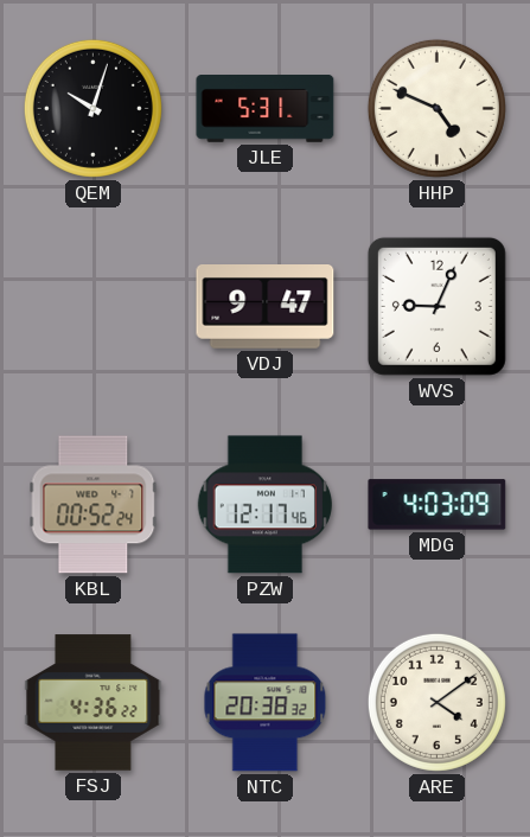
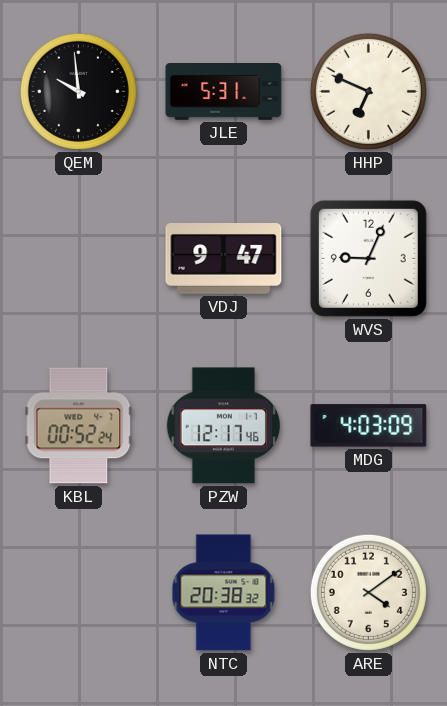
QEM: 10:03 -> 9:59 (78, 91)
HHP: 4:49 -> 6:49 (368, 91)
FSJ: 4:36 -> none (94, 703)
